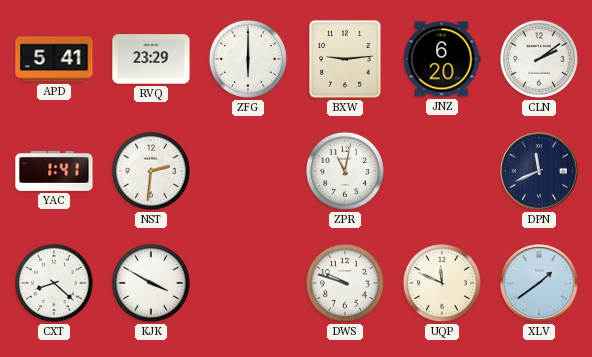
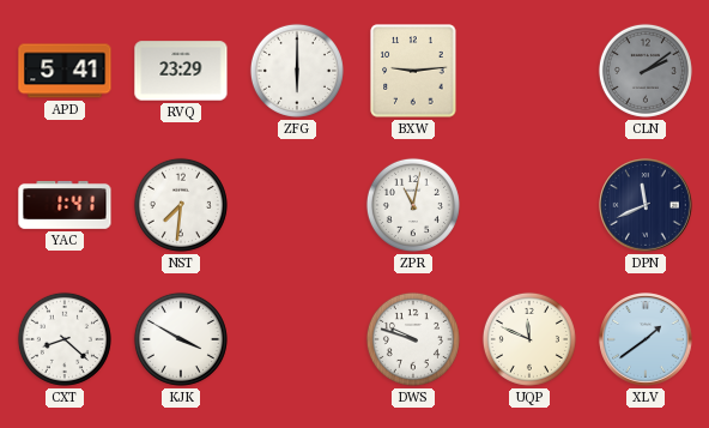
JNZ: 6:20 -> none (442, 59)
CLN dial: white -> grey (646, 71)
NST: 2:31 -> 7:31 (181, 205)
